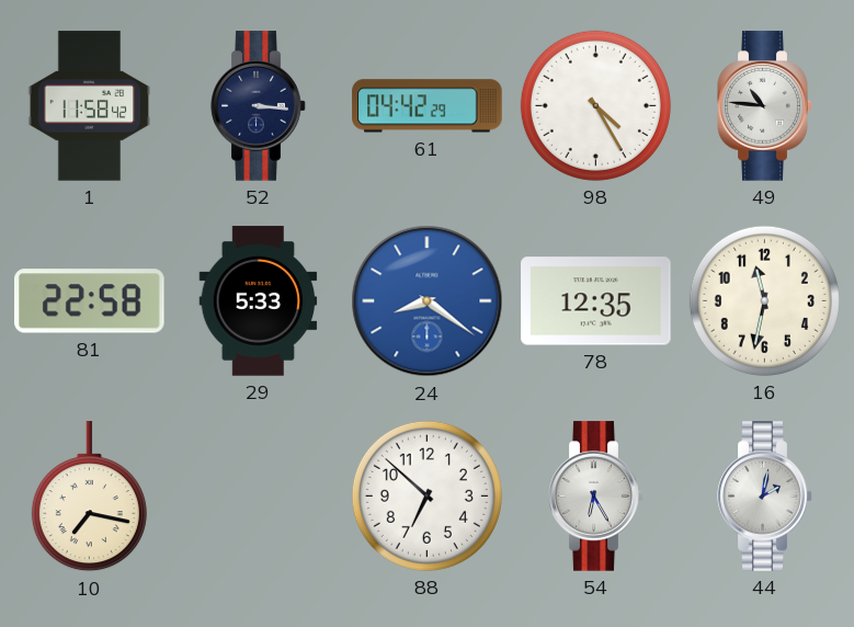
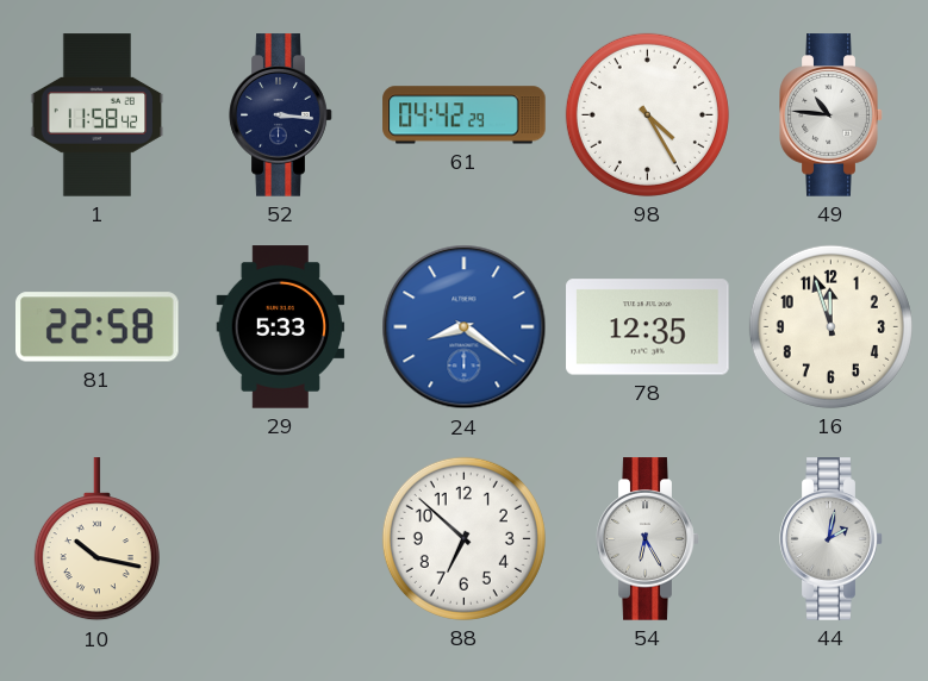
16: 11:32 -> 11:57 (830, 326)
10: 7:17 -> 10:17 (96, 539)
